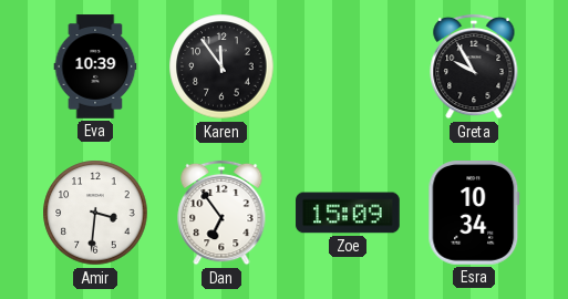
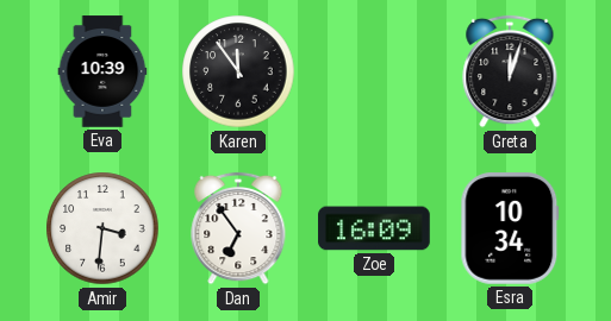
Greta: 9:55 -> 12:03 (510, 71)
Zoe: 15:09 -> 16:09 (374, 228)
